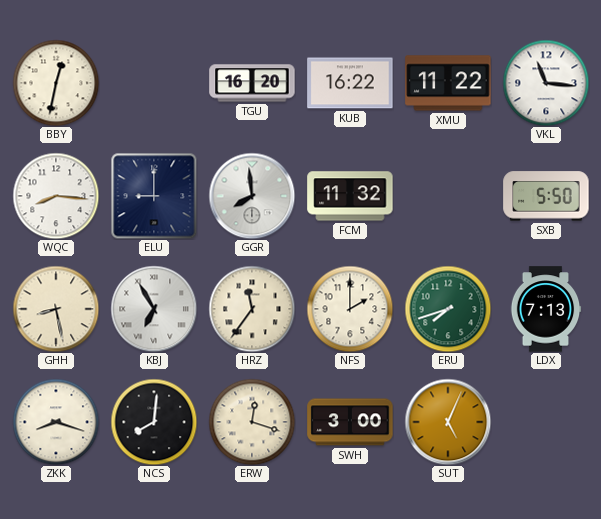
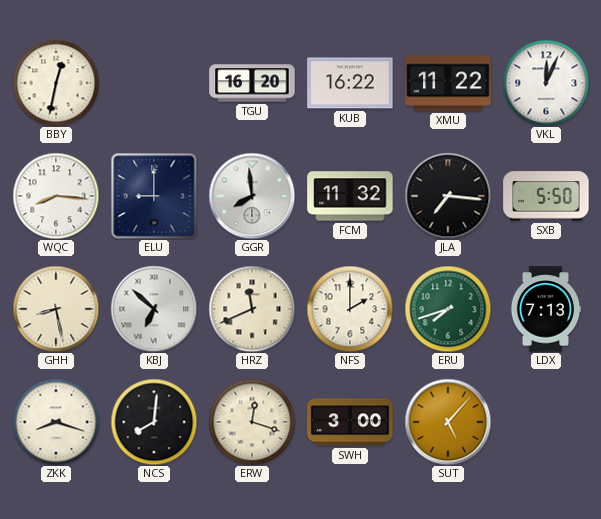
VKL: 11:16 -> 12:04 (546, 83)
JLA: none -> 7:16 (448, 196)
KBJ: 6:55 -> 6:52 (154, 309)
HRZ: 11:36 -> 11:41 (252, 309)
SUT: 5:04 -> 5:07 (448, 422)
